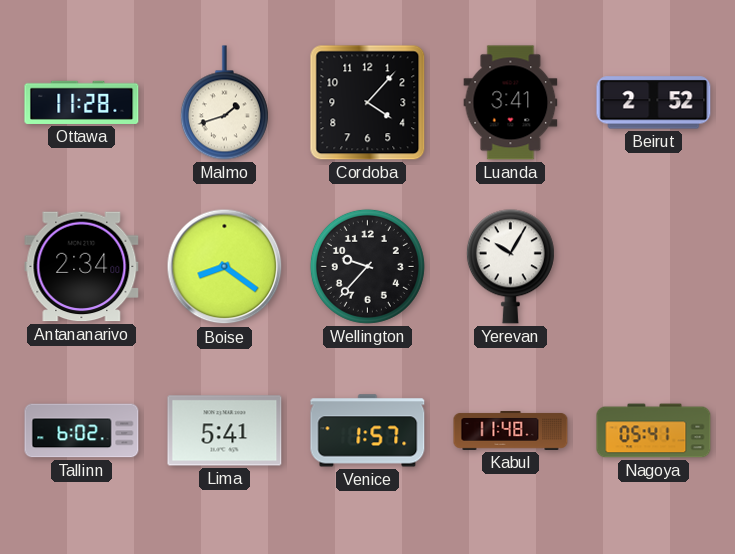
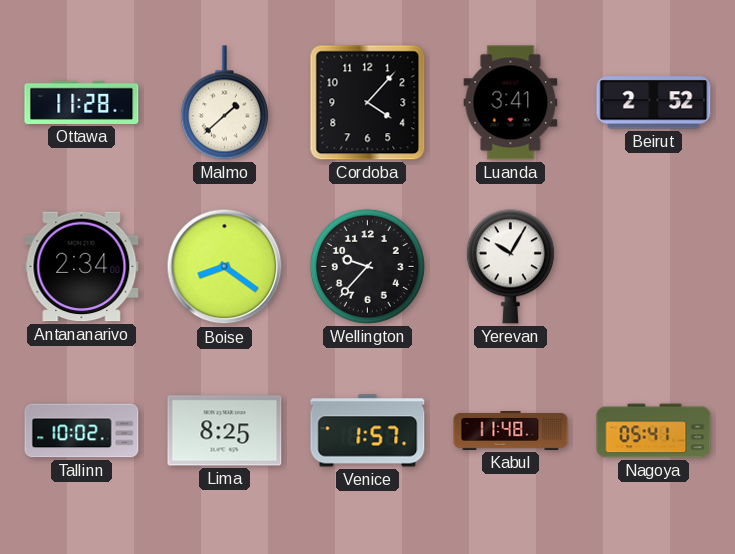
Malmo: 1:42 -> 1:38 (224, 103)
Tallinn: 6:02 -> 10:02 (82, 431)
Lima: 5:41 -> 8:25 (225, 431)
